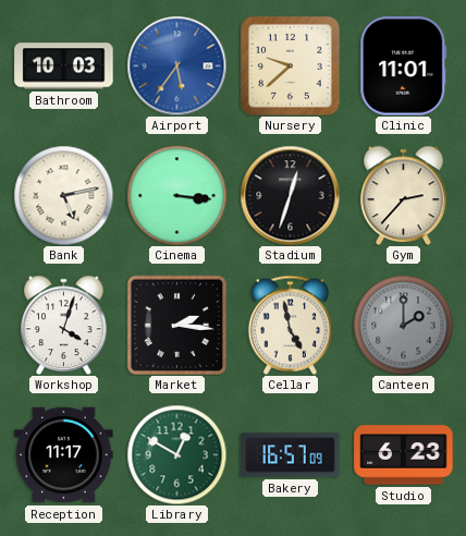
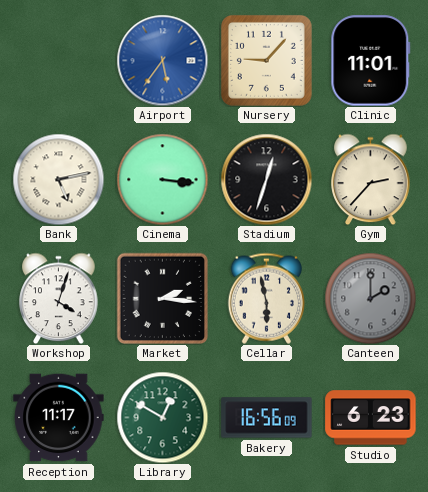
Bathroom: 10:03 -> none (64, 66)
Nursery: 9:38 -> 9:07 (266, 60)
Cellar: 4:58 -> 5:58 (266, 298)
Bakery: 16:57 -> 16:56 (267, 418)
